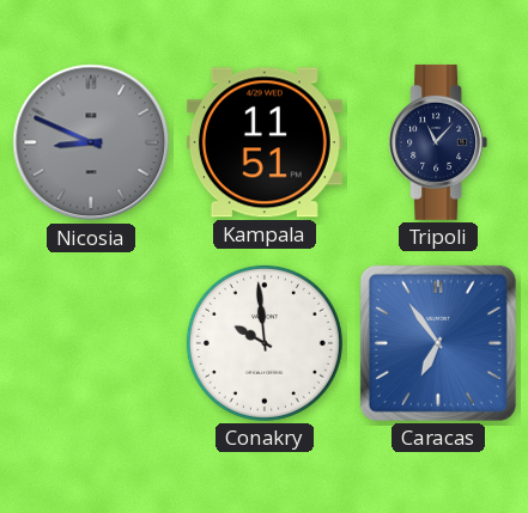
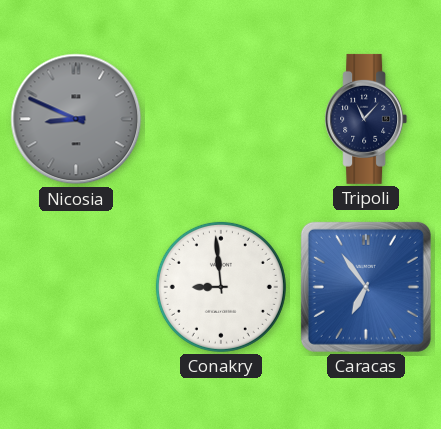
Kampala: 11:51 -> none (265, 142)
Conakry: 9:59 -> 8:59 (221, 287)
